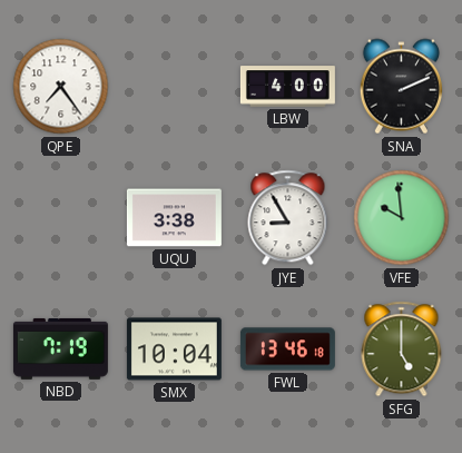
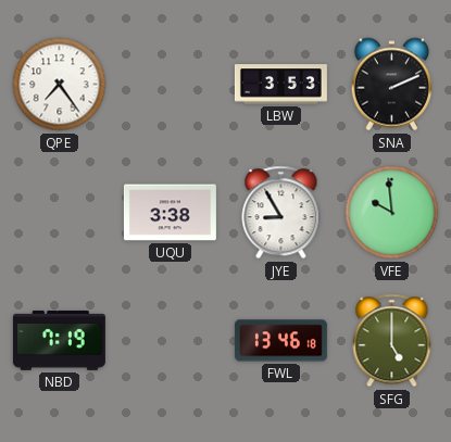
LBW: 4:00 -> 3:53 (280, 85)
SMX: 10:04 -> none (174, 349)
